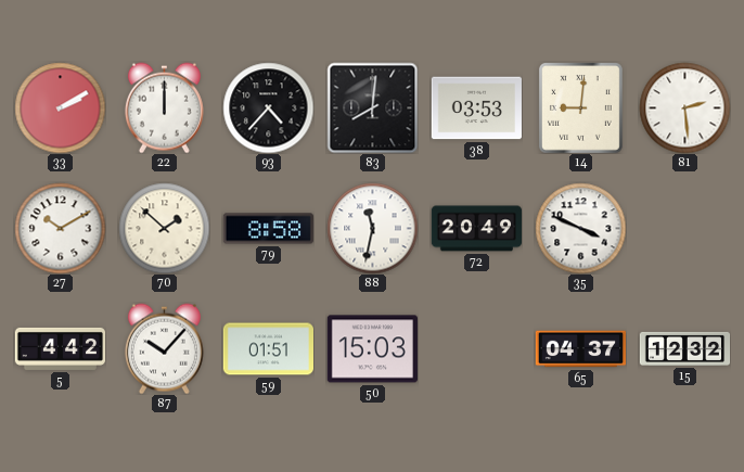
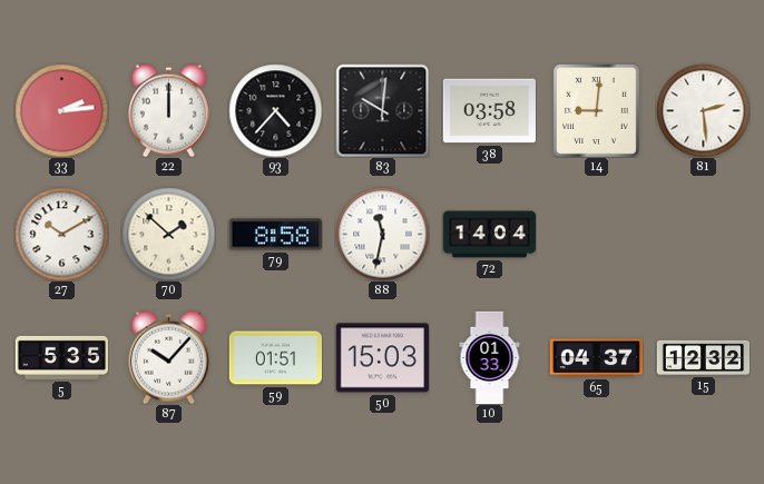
33: 2:10 -> 2:14 (61, 110)
83: 8:01 -> 10:01 (382, 110)
38: 03:53 -> 03:58 (489, 111)
72: 20:49 -> 14:04 (489, 235)
35: 3:49 -> none (580, 228)
5: 4:42 -> 5:35 (61, 357)
10: none -> 01:33 (490, 357)
